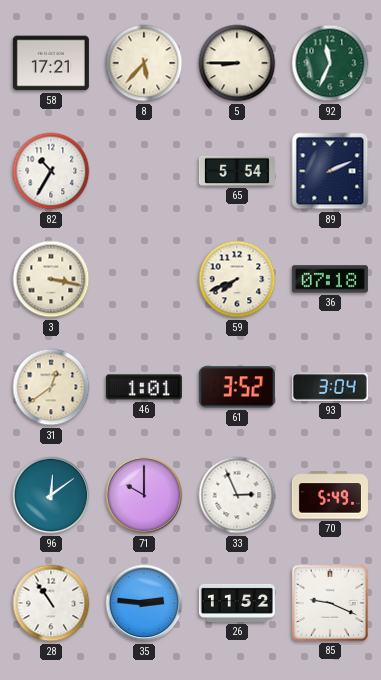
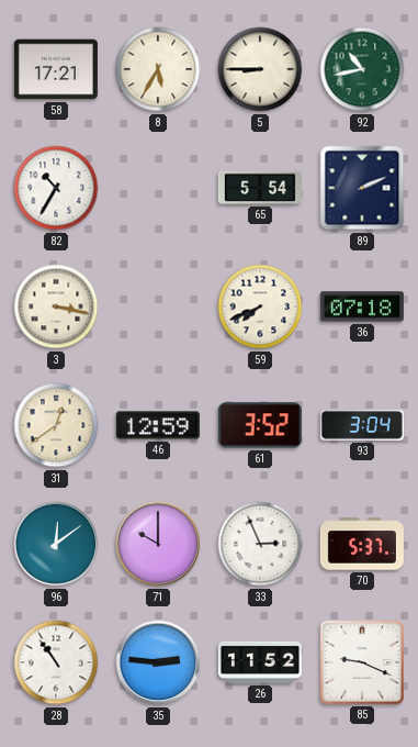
8: 5:37 -> 5:35 (158, 69)
92: 11:34 -> 10:43 (362, 69)
46: 1:01 -> 12:59 (158, 425)
70: 5:49 -> 5:37 (362, 544)
